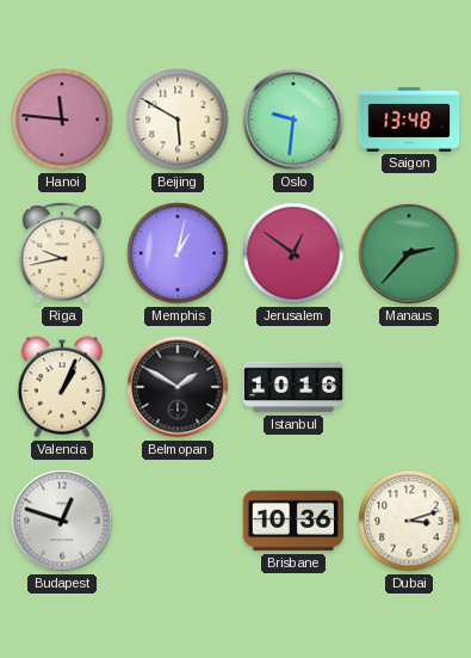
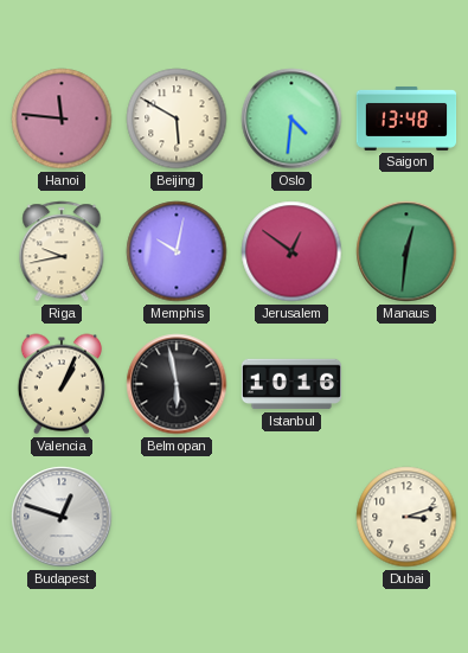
Oslo: 9:31 -> 4:31 (291, 119)
Memphis: 1:02 -> 10:02 (177, 251)
Manaus: 2:37 -> 12:31 (406, 251)
Belmopan: 1:50 -> 5:58 (177, 384)
Brisbane: 10:36 -> none (292, 521)
